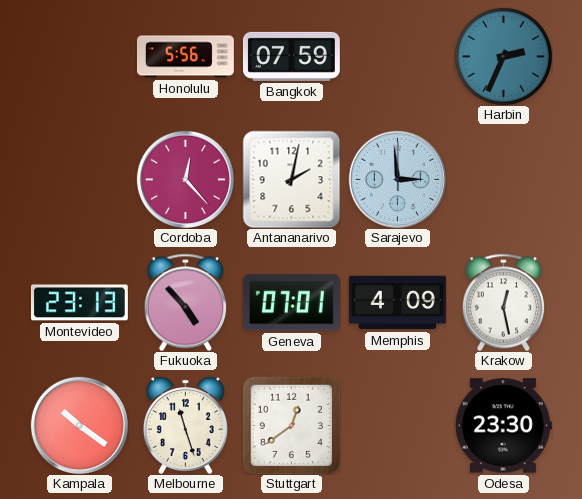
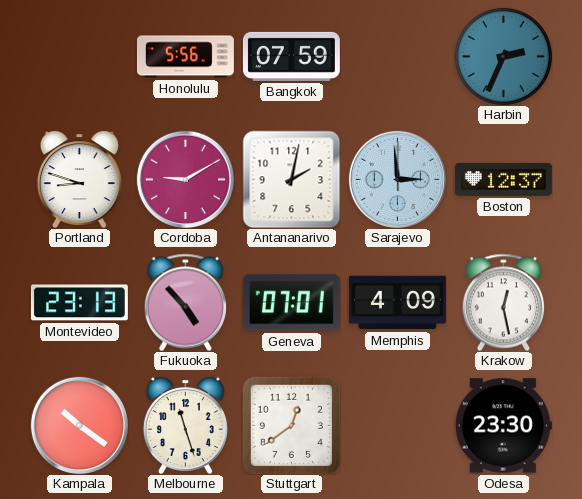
Portland: none -> 8:48 (79, 179)
Cordoba: 12:23 -> 9:10 (185, 179)
Boston: none -> 12:37 (503, 179)
